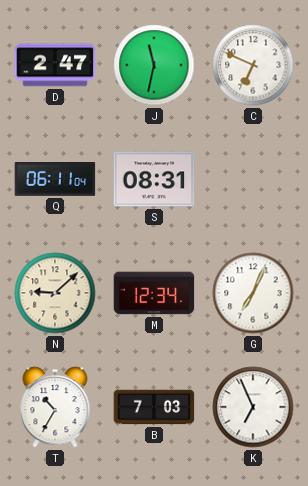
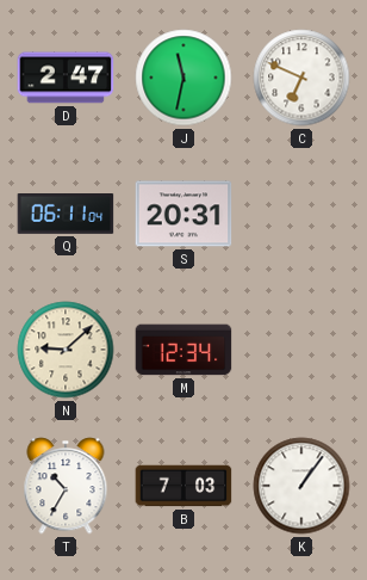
S: 08:31 -> 20:31 (183, 214)
G: 7:04 -> none (253, 293)
K: 6:56 -> 1:06 (301, 486)
